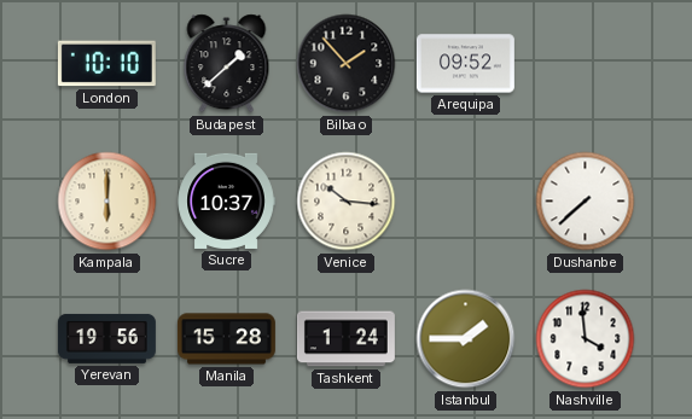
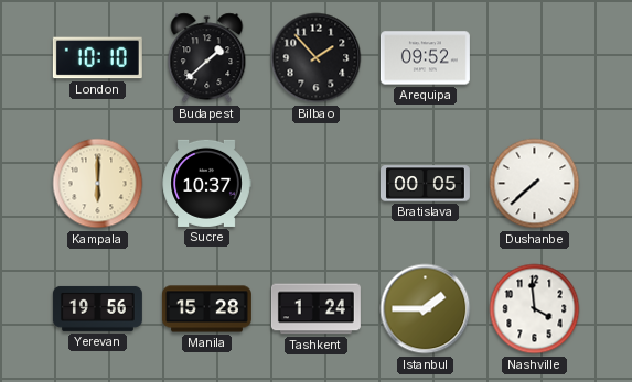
Venice: 10:16 -> none (347, 202)
Bratislava: none -> 00:05 (425, 184)
